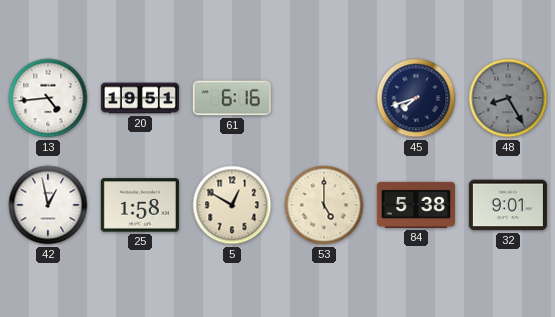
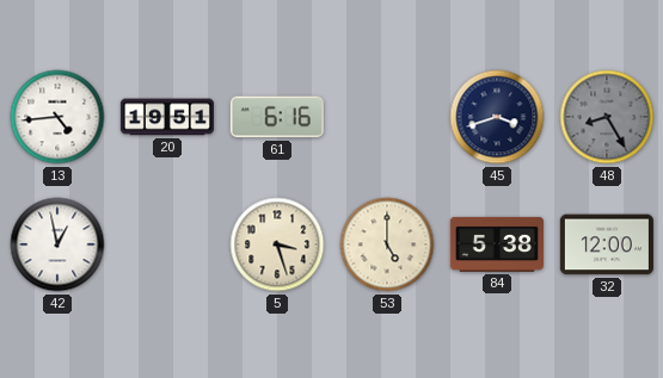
45: 7:42 -> 3:42 (497, 117)
25: 1:58 -> none (140, 205)
5: 12:50 -> 3:27 (277, 244)
32: 9:01 -> 12:00 (607, 244)
